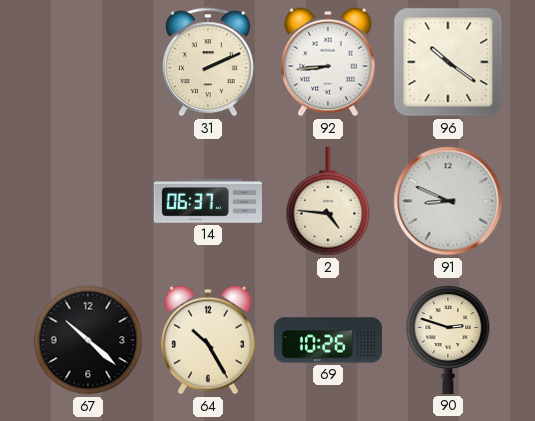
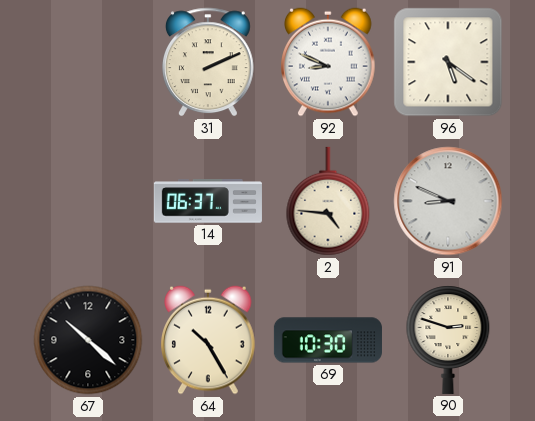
92: 8:44 -> 8:49 (329, 62)
96: 10:21 -> 5:21 (448, 62)
69: 10:26 -> 10:30 (328, 340)
